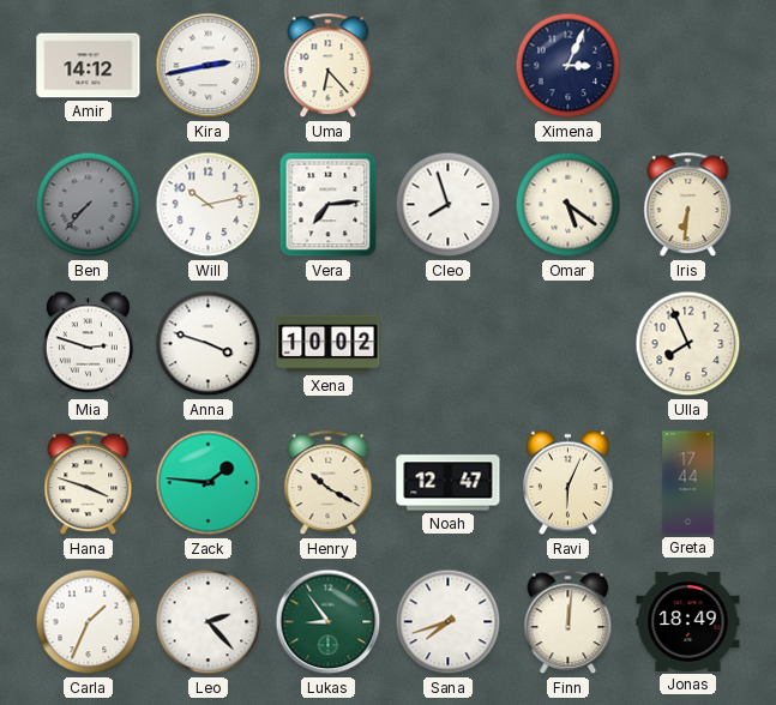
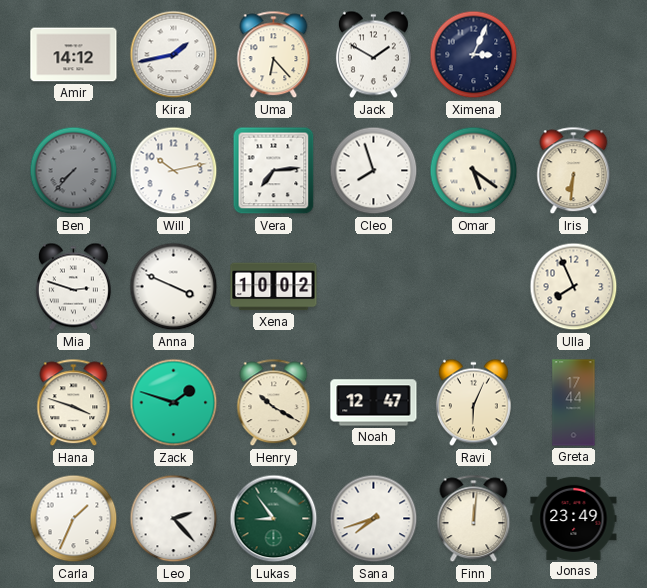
Kira: 2:43 -> 1:43 (174, 55)
Jack: none -> 1:50 (373, 55)
Anna: 3:48 -> 3:49 (174, 287)
Zack: 1:46 -> 1:48 (174, 403)
Jonas: 18:49 -> 23:49 (574, 518)
